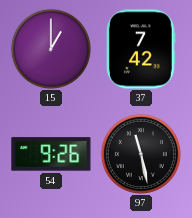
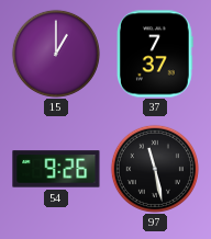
37: 7:42 -> 7:37 (156, 54)
